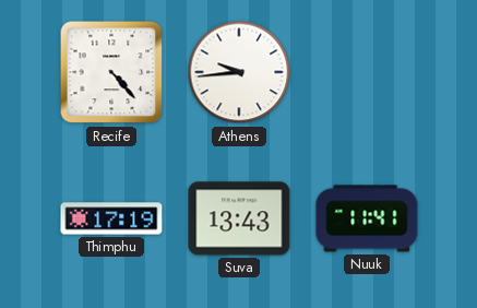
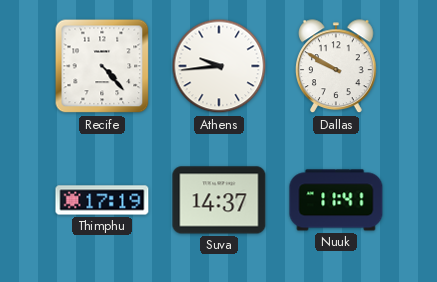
Dallas: none -> 9:50 (337, 67)
Suva: 13:43 -> 14:37 (219, 200)
